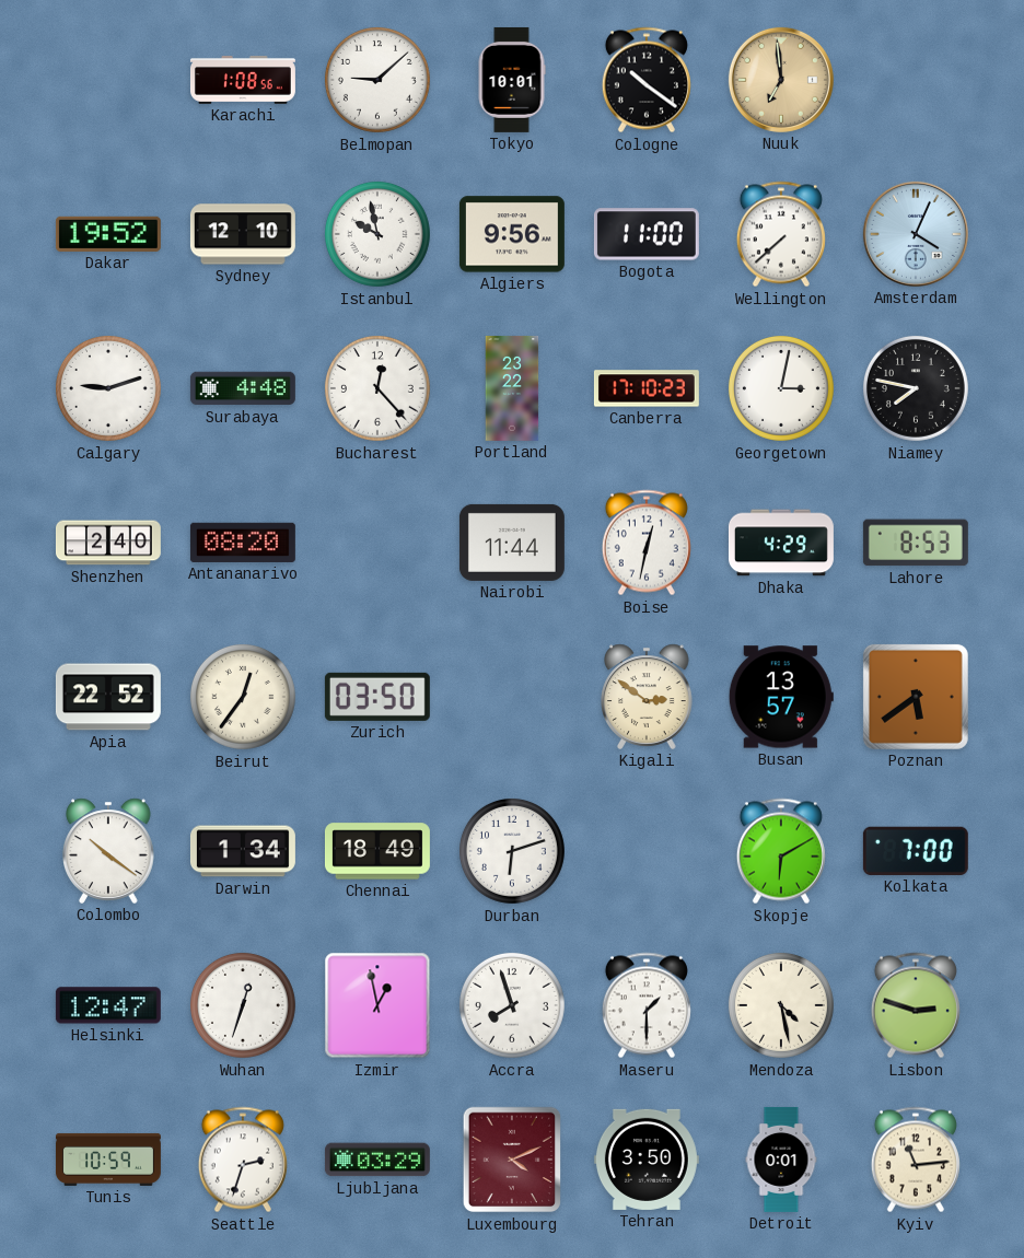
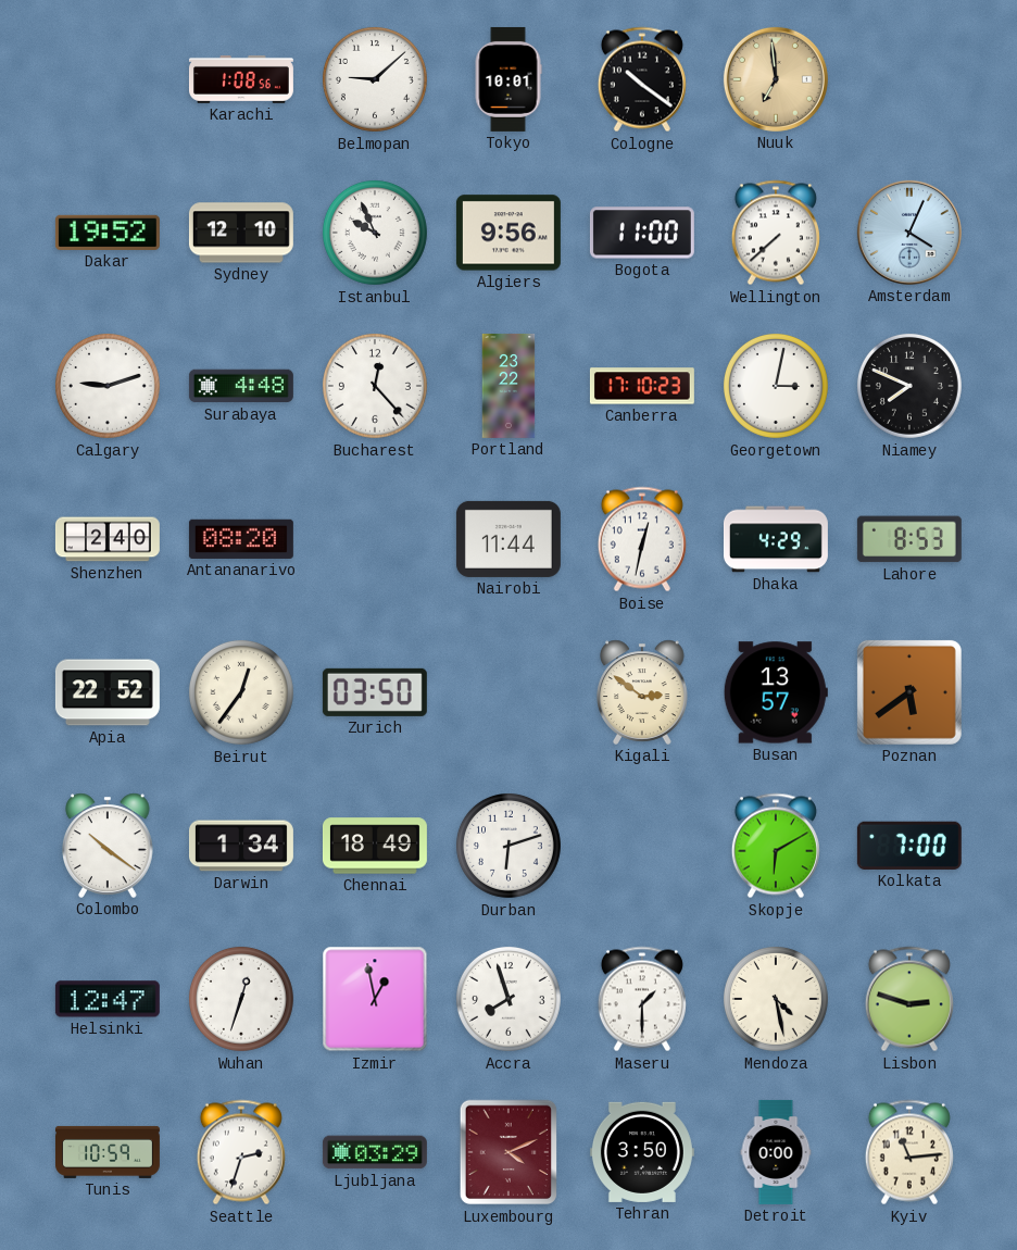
Istanbul: 9:58 -> 9:56 (375, 233)
Niamey: 7:47 -> 7:49 (909, 386)
Detroit: 0:01 -> 0:00 (776, 1152)
